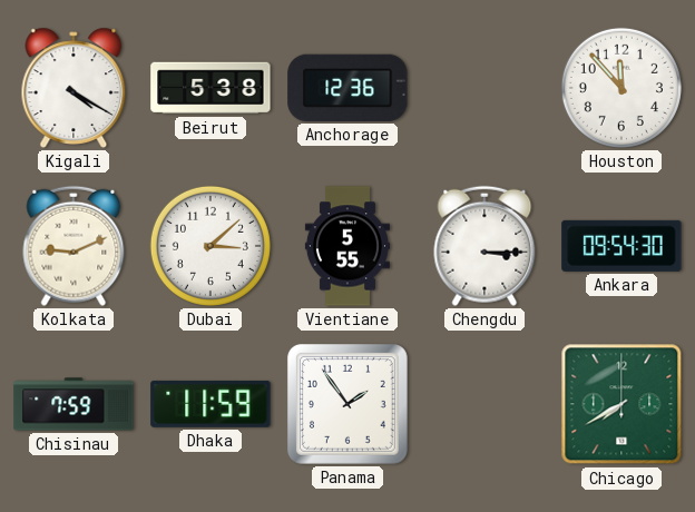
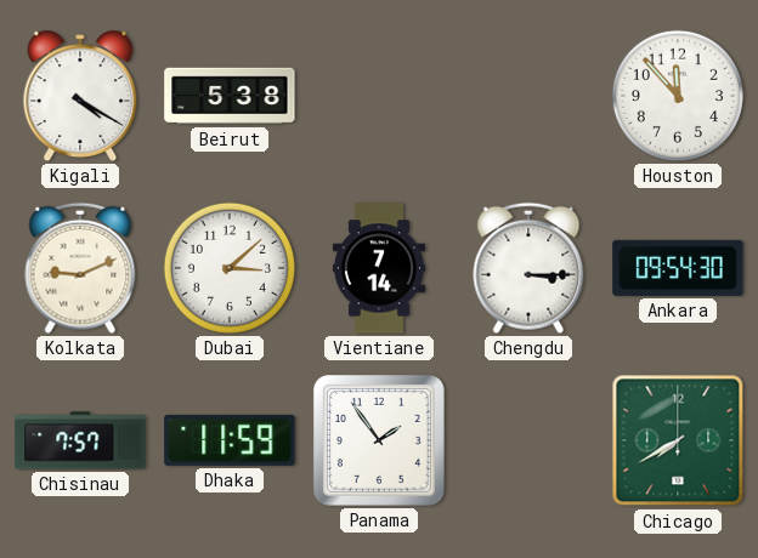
Anchorage: 12:36 -> none (347, 88)
Vientiane: 5:55 -> 7:14 (379, 268)
Chisinau: 7:59 -> 7:57 (80, 440)
